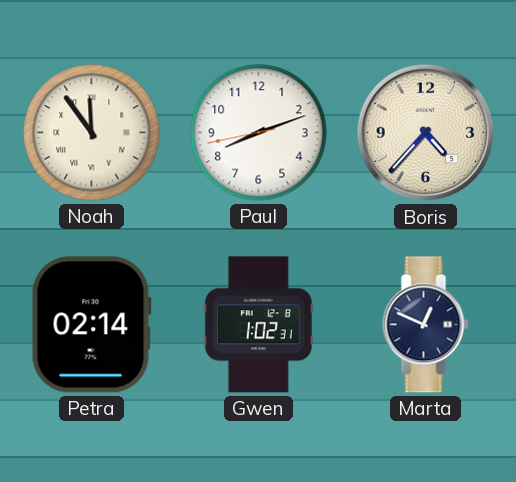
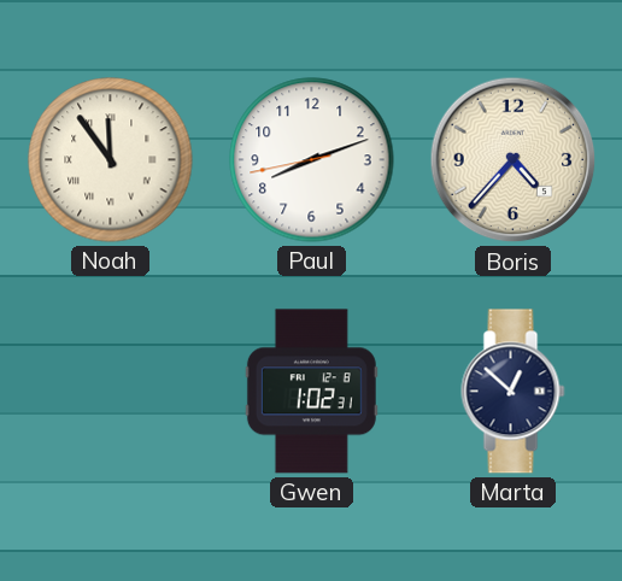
Petra: 02:14 -> none (91, 325)
Marta: 12:49 -> 12:52 (514, 392)
